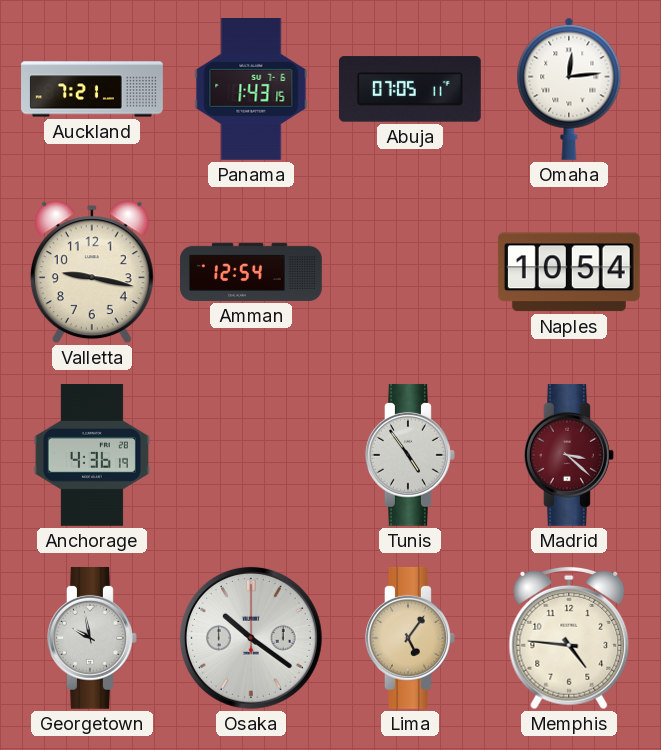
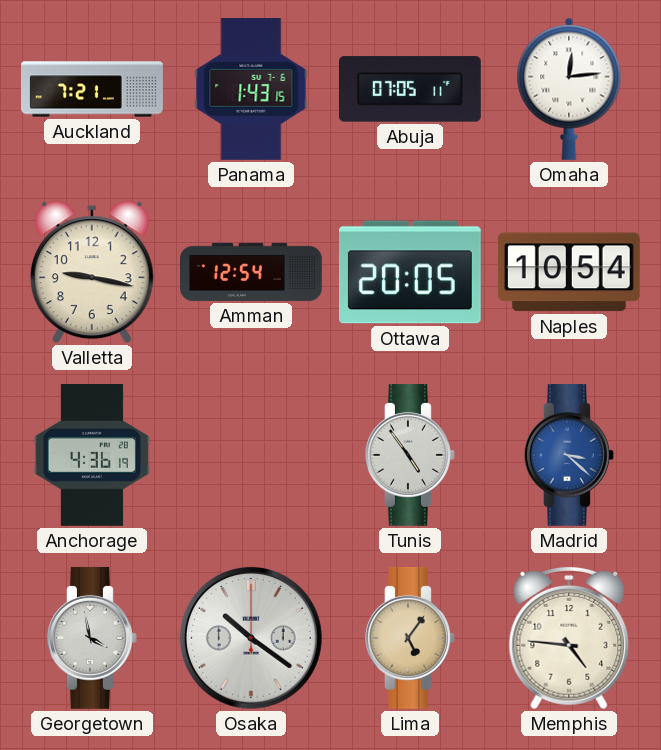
Ottawa: none -> 20:05 (410, 272)
Madrid dial: burgundy -> blue (570, 455)
Georgetown: 9:58 -> 3:58 (93, 638)
